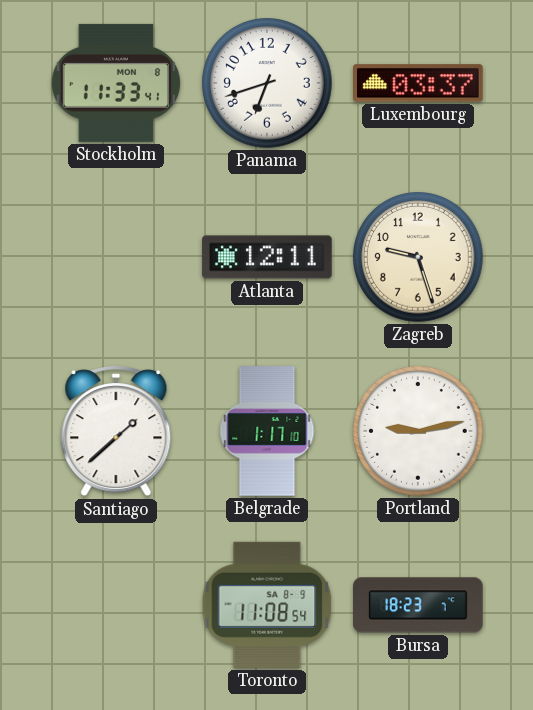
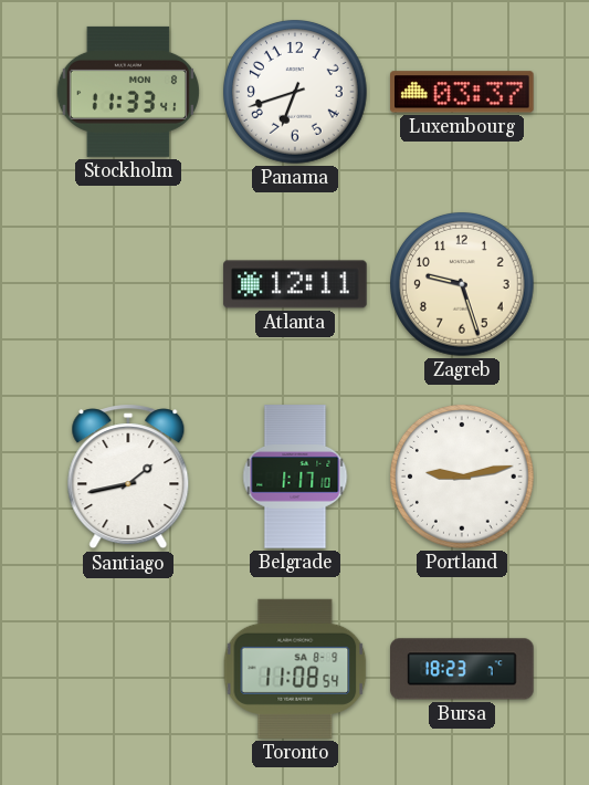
Santiago: 1:38 -> 1:43 (128, 477)
